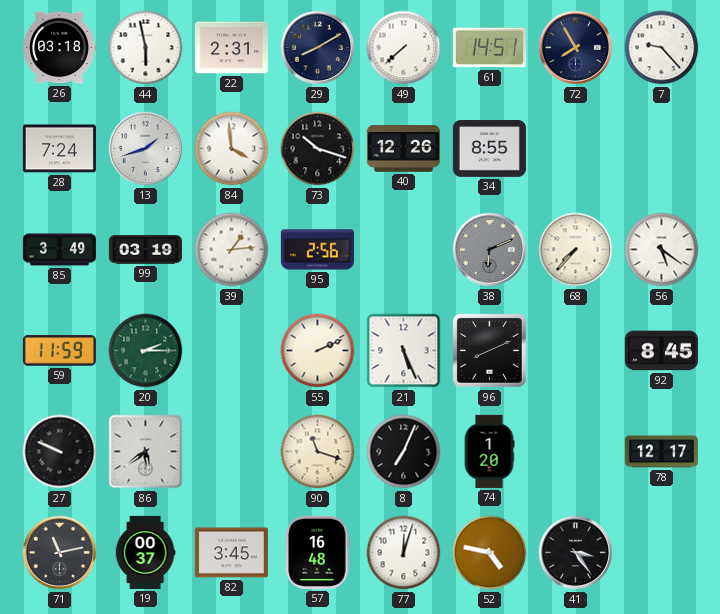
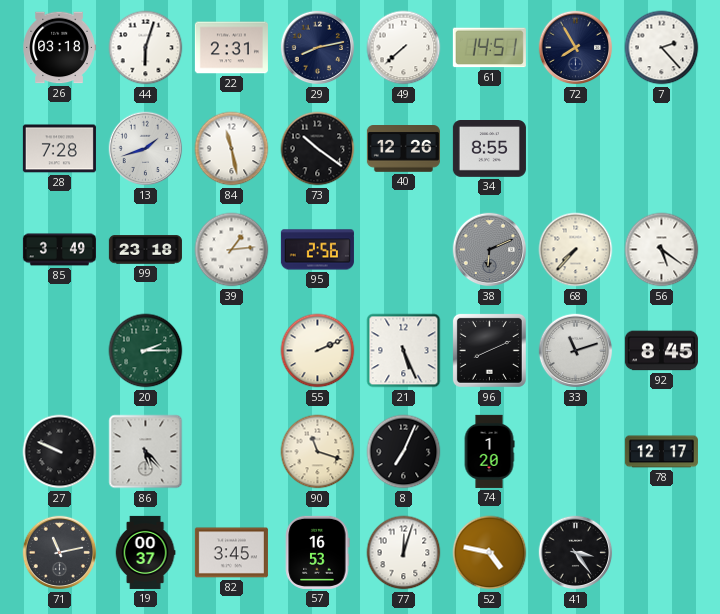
44: 5:58 -> 6:03 (146, 48)
29: 8:10 -> 8:13 (318, 48)
7: 9:23 -> 2:23 (662, 48)
28: 7:24 -> 7:28 (59, 149)
84: 3:59 -> 11:28 (232, 149)
73: 10:18 -> 10:21 (318, 149)
99: 03:19 -> 23:18 (145, 250)
59: 11:59 -> none (59, 351)
33: none -> 11:12 (576, 351)
86: 5:39 -> 5:23 (146, 452)
57: 16:48 -> 16:53 (318, 552)
